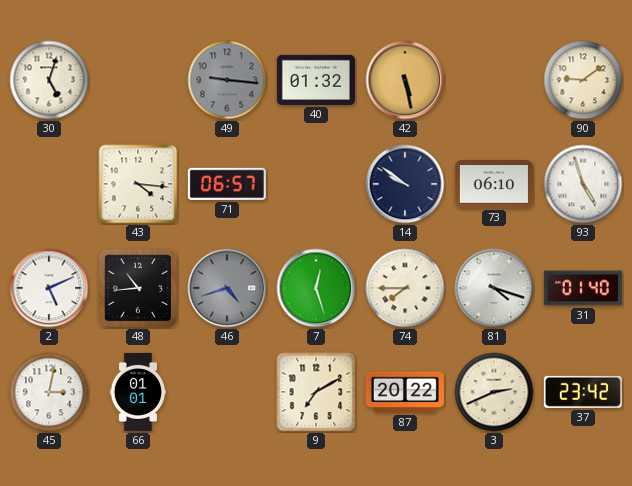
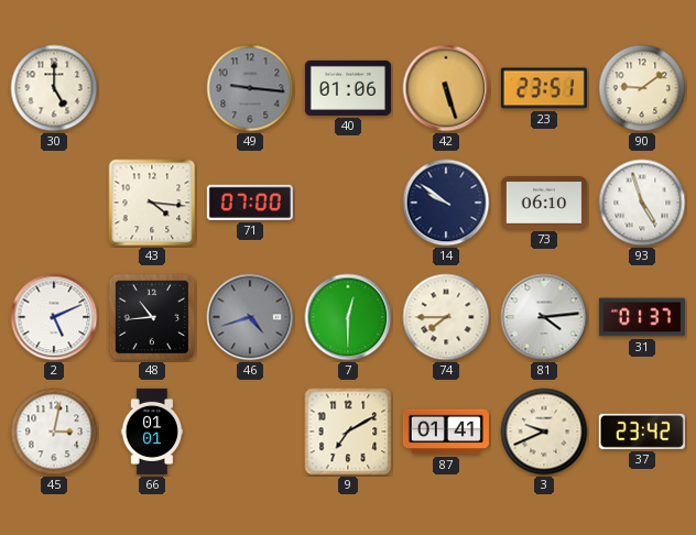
30: 5:03 -> 5:00 (54, 88)
40: 01:32 -> 01:06 (348, 88)
42: 5:28 -> 5:27 (446, 88)
23: none -> 23:51 (544, 88)
71: 06:57 -> 07:00 (250, 203)
7: 12:27 -> 12:30 (348, 317)
81: 4:18 -> 4:14 (544, 317)
31: 01:40 -> 01:37 (642, 317)
87: 20:22 -> 01:41 (446, 432)
3: 2:41 -> 9:41 (544, 432)
